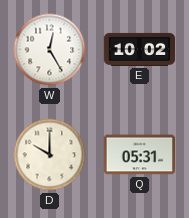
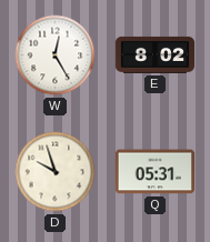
E: 10:02 -> 8:02 (156, 54)
D: 10:00 -> 9:57 (56, 172)
